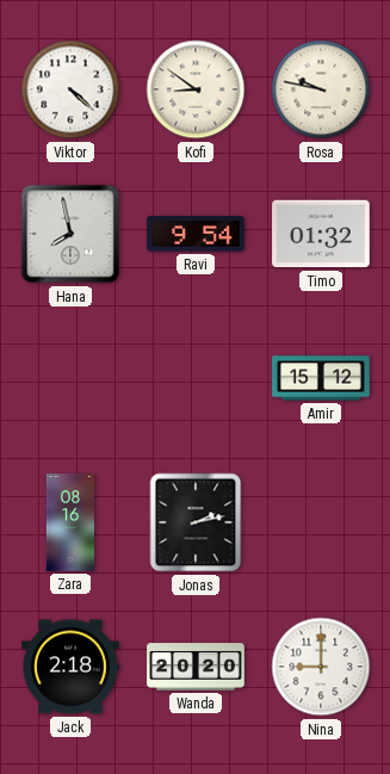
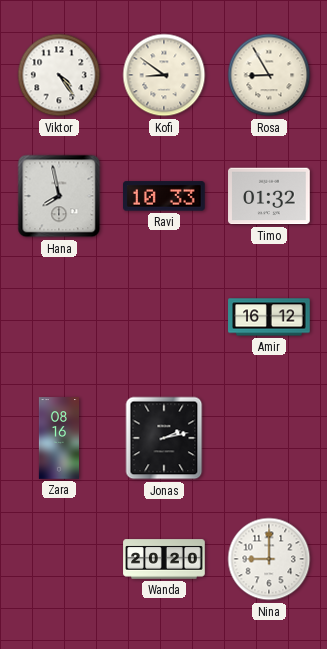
Viktor: 4:22 -> 4:24 (59, 75)
Rosa: 9:47 -> 8:55 (269, 75)
Ravi: 9:54 -> 10:33 (165, 196)
Amir: 15:12 -> 16:12 (269, 317)
Jack: 2:18 -> none (70, 667)
